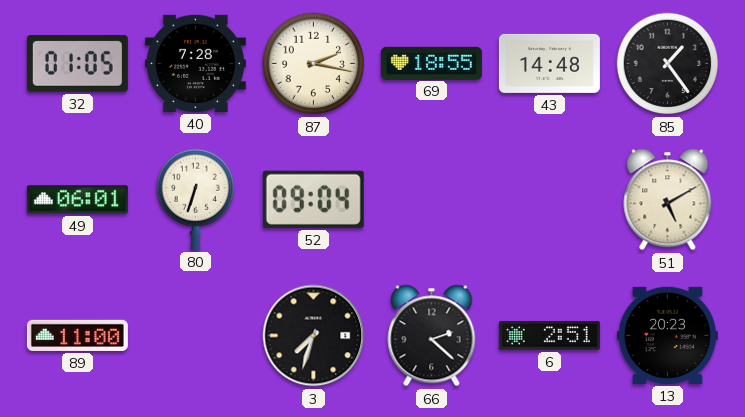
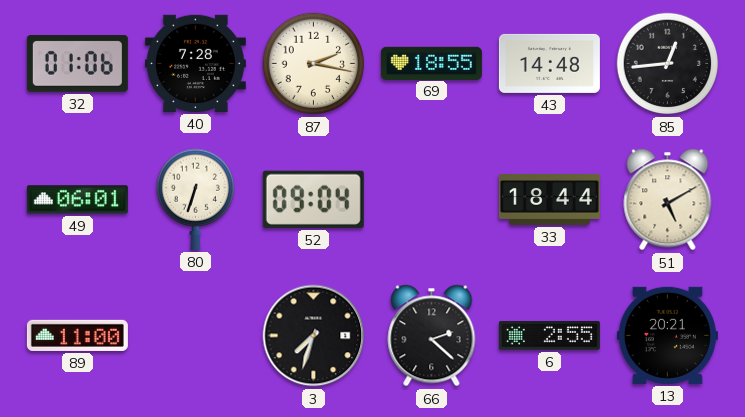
32: 01:05 -> 01:06 (77, 64)
85: 1:24 -> 12:44 (668, 64)
33: none -> 18:44 (549, 200)
6: 2:51 -> 2:55 (549, 336)
13: 20:23 -> 20:21 (667, 335)
